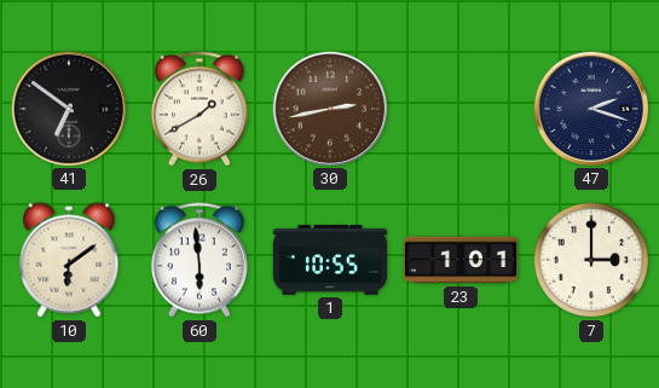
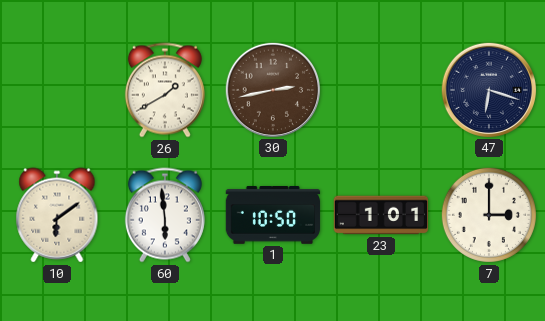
41: 6:51 -> none (68, 108)
47: 2:18 -> 6:18 (488, 89)
1: 10:55 -> 10:50 (273, 215)
